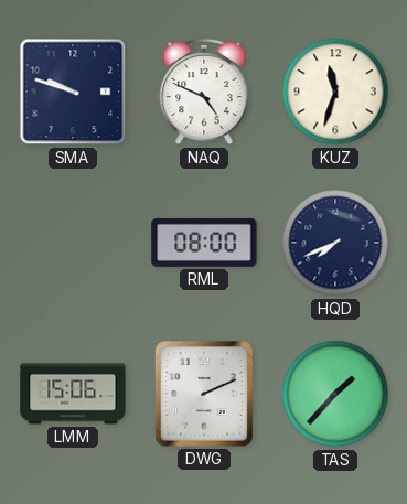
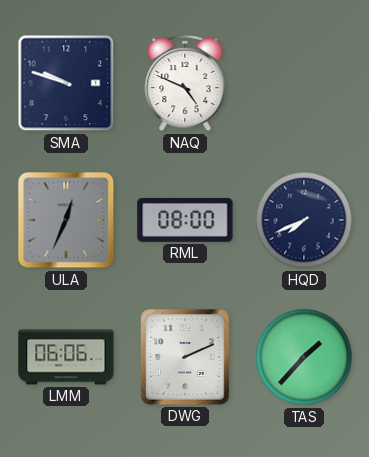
KUZ: 11:33 -> none (335, 92)
ULA: none -> 12:34 (66, 220)
LMM: 15:06 -> 06:06 (66, 357)
